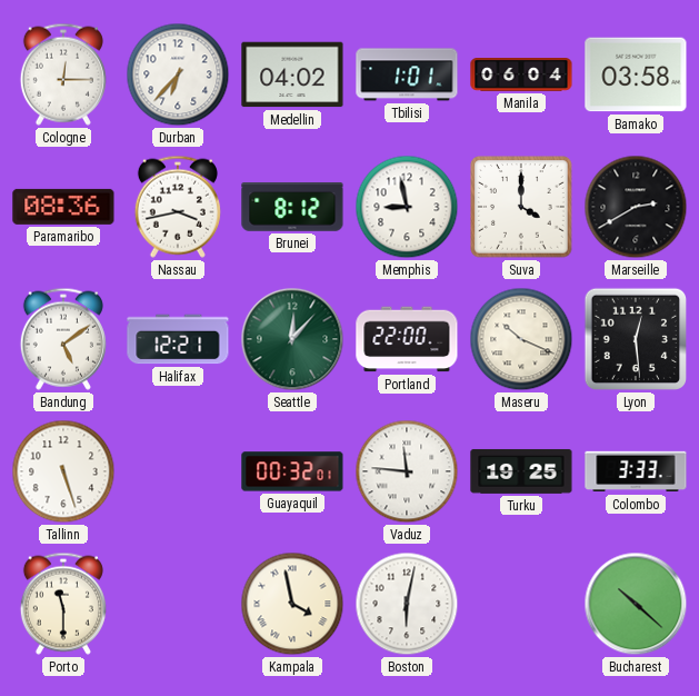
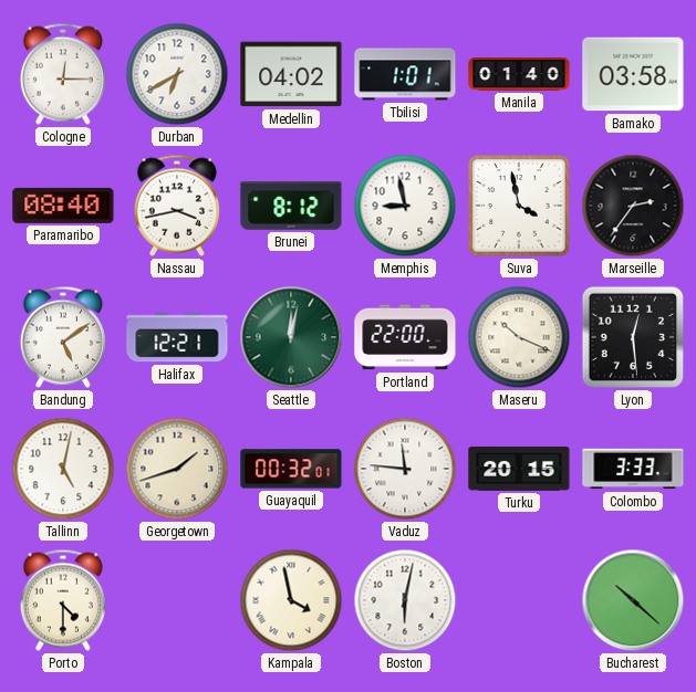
Durban: 6:37 -> 6:40 (177, 74)
Manila: 06:04 -> 01:40 (519, 75)
Paramaribo: 08:36 -> 08:40 (63, 206)
Suva: 4:00 -> 3:58 (519, 206)
Marseille: 2:40 -> 2:36 (633, 206)
Seattle: 12:07 -> 12:02 (291, 337)
Tallinn: 5:27 -> 5:02 (63, 469)
Georgetown: none -> 1:42 (177, 469)
Turku: 19:25 -> 20:15 (519, 469)
Porto: 11:30 -> 4:30 (63, 600)
